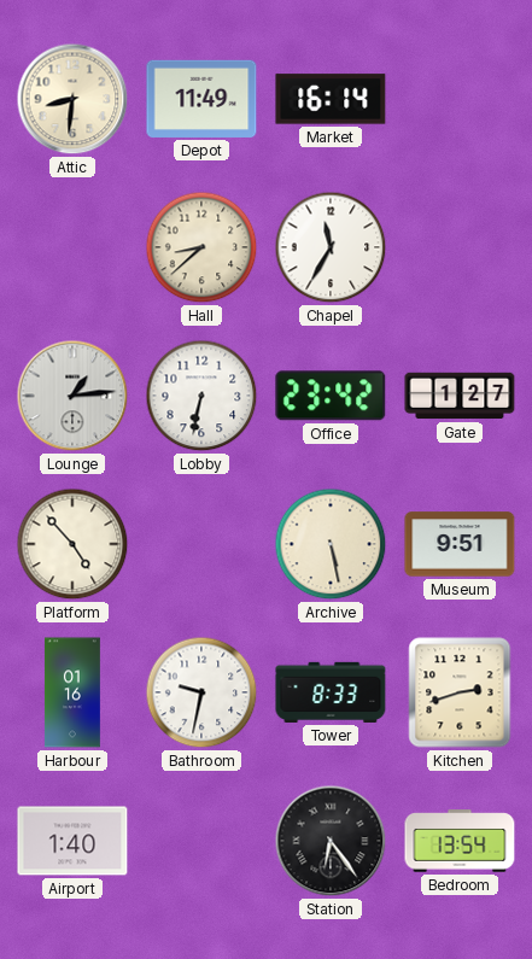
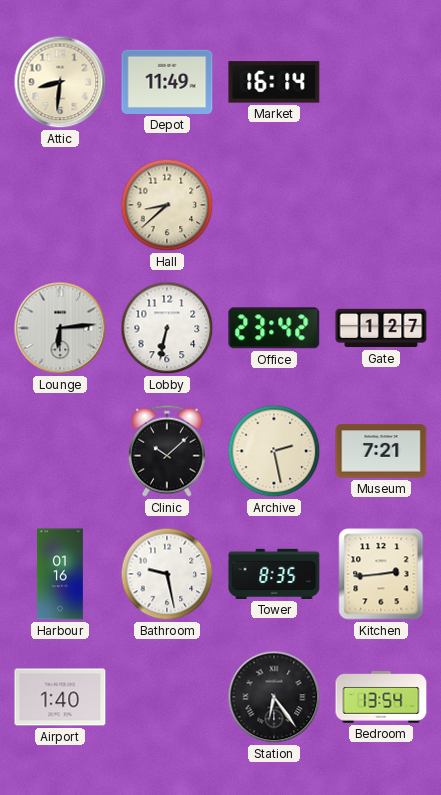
Chapel: 11:35 -> none (331, 247)
Lounge: 1:14 -> 6:14 (60, 328)
Platform: 4:53 -> none (72, 544)
Clinic: none -> 10:08 (167, 451)
Archive: 5:28 -> 2:28 (274, 451)
Museum: 9:51 -> 7:21 (381, 451)
Bathroom: 9:32 -> 9:28 (167, 574)
Tower: 8:33 -> 8:35 (274, 574)
Kitchen: 2:42 -> 2:44 (381, 574)
